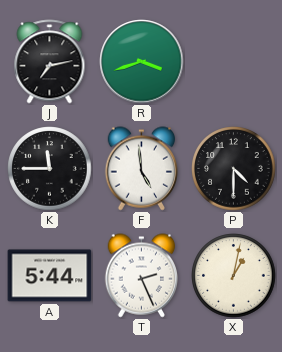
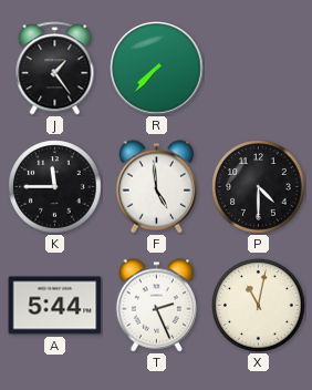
J: 7:13 -> 1:24 (55, 69)
R: 3:42 -> 7:37 (157, 69)
X: 1:02 -> 11:02 (259, 306)
